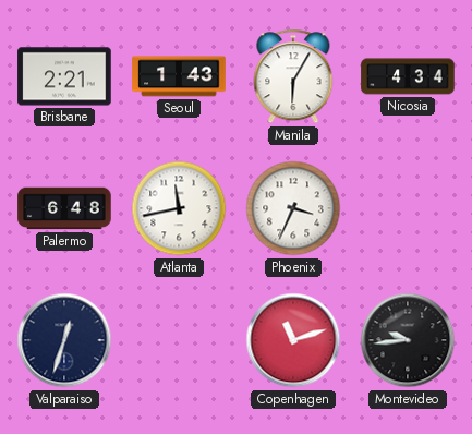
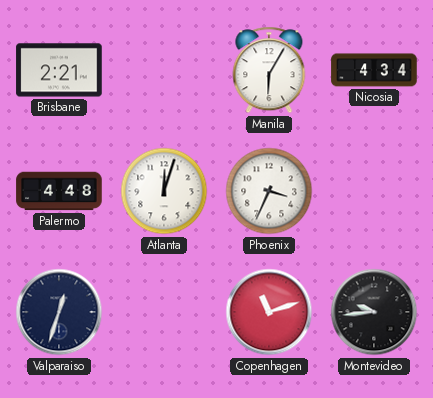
Seoul: 1:43 -> none (179, 76)
Palermo: 6:48 -> 4:48 (59, 191)
Atlanta: 11:43 -> 12:03 (164, 191)
